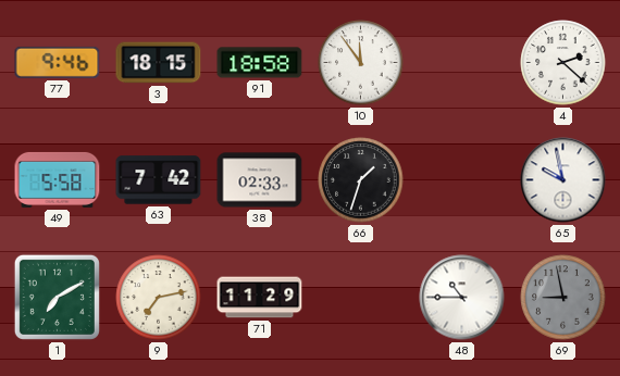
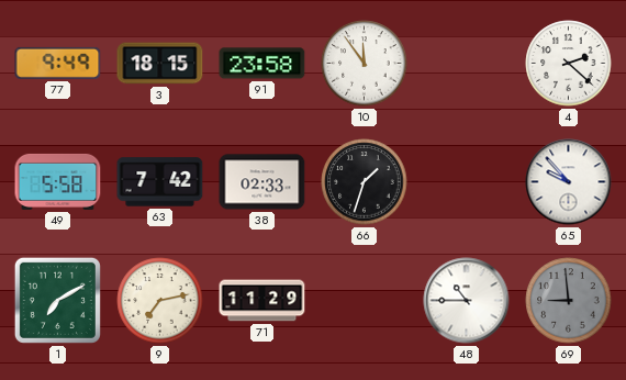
77: 9:46 -> 9:49 (58, 63)
91: 18:58 -> 23:58 (262, 64)
65: 9:58 -> 9:53 (569, 182)
69: 8:58 -> 8:59 (569, 301)
